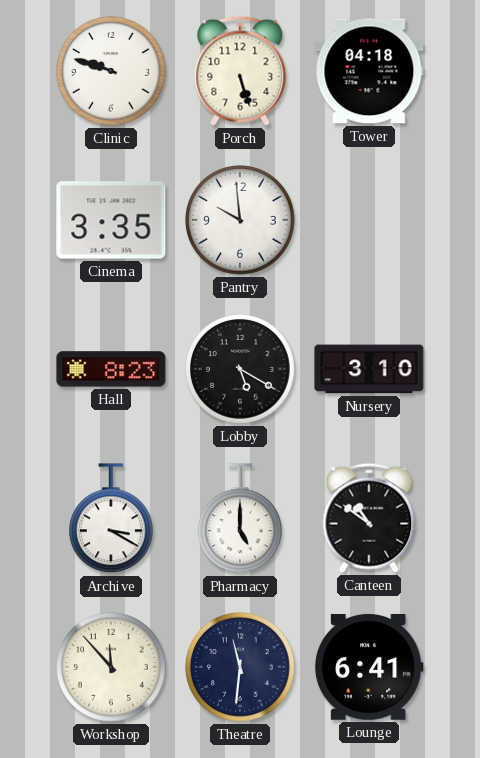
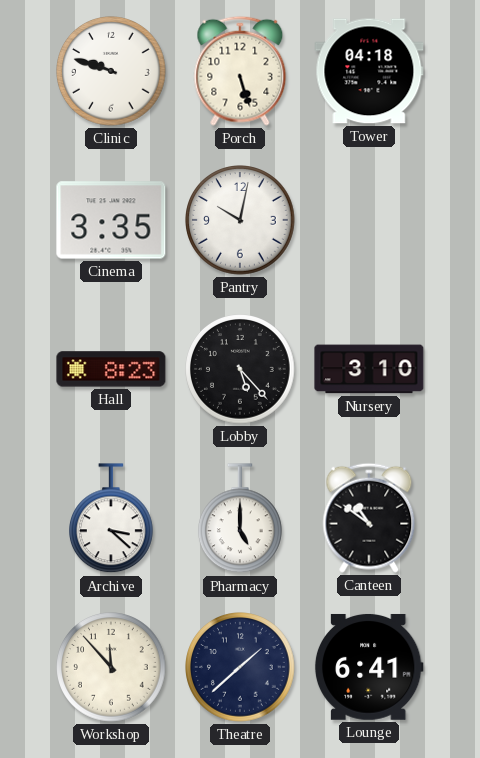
Pantry: 9:59 -> 10:02 (241, 220)
Lobby: 5:20 -> 5:23 (241, 369)
Archive: 3:20 -> 3:22 (112, 519)
Theatre: 11:31 -> 1:38 (241, 667)
